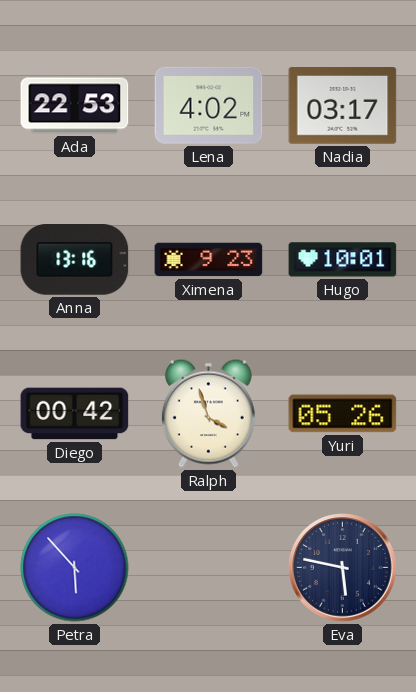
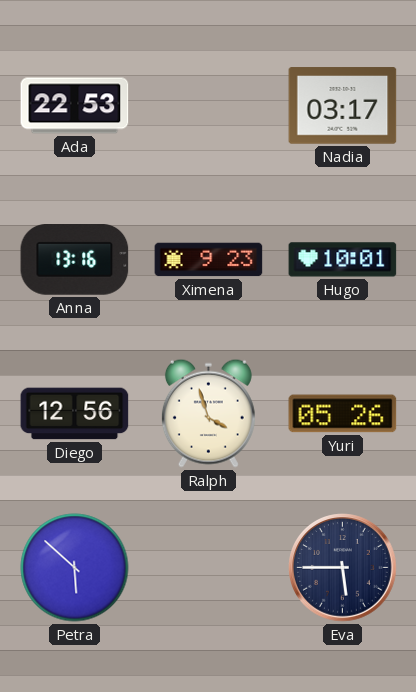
Lena: 4:02 -> none (209, 105)
Diego: 00:42 -> 12:56 (75, 414)
Petra: 5:53 -> 5:52 (75, 568)
Eva: 5:47 -> 5:45 (343, 568)
